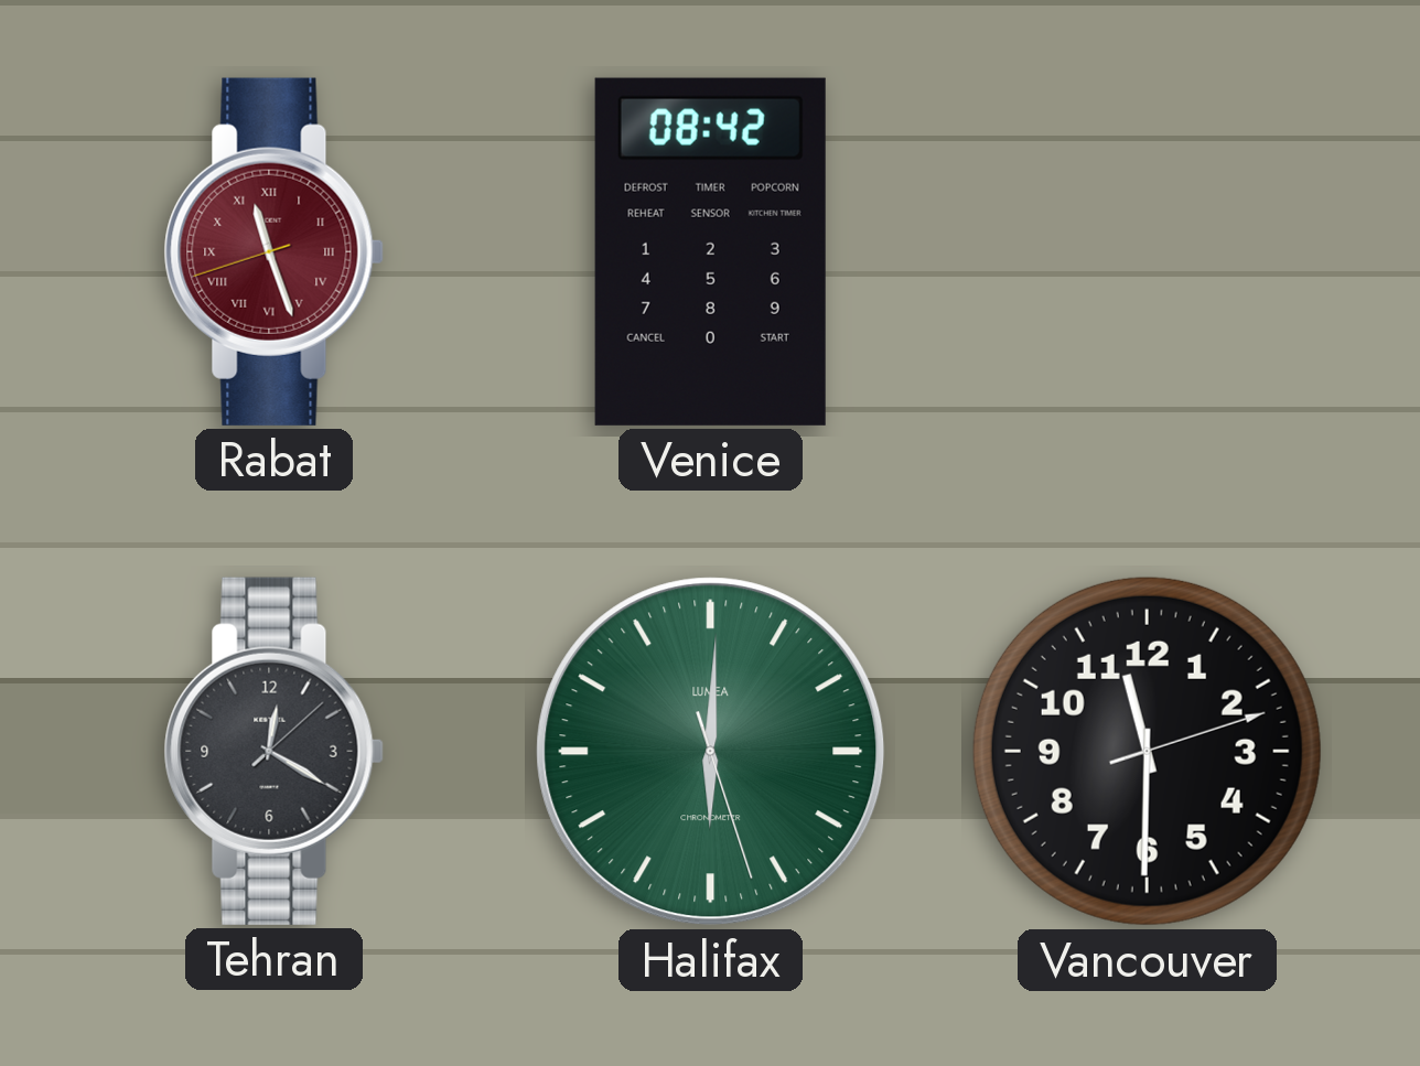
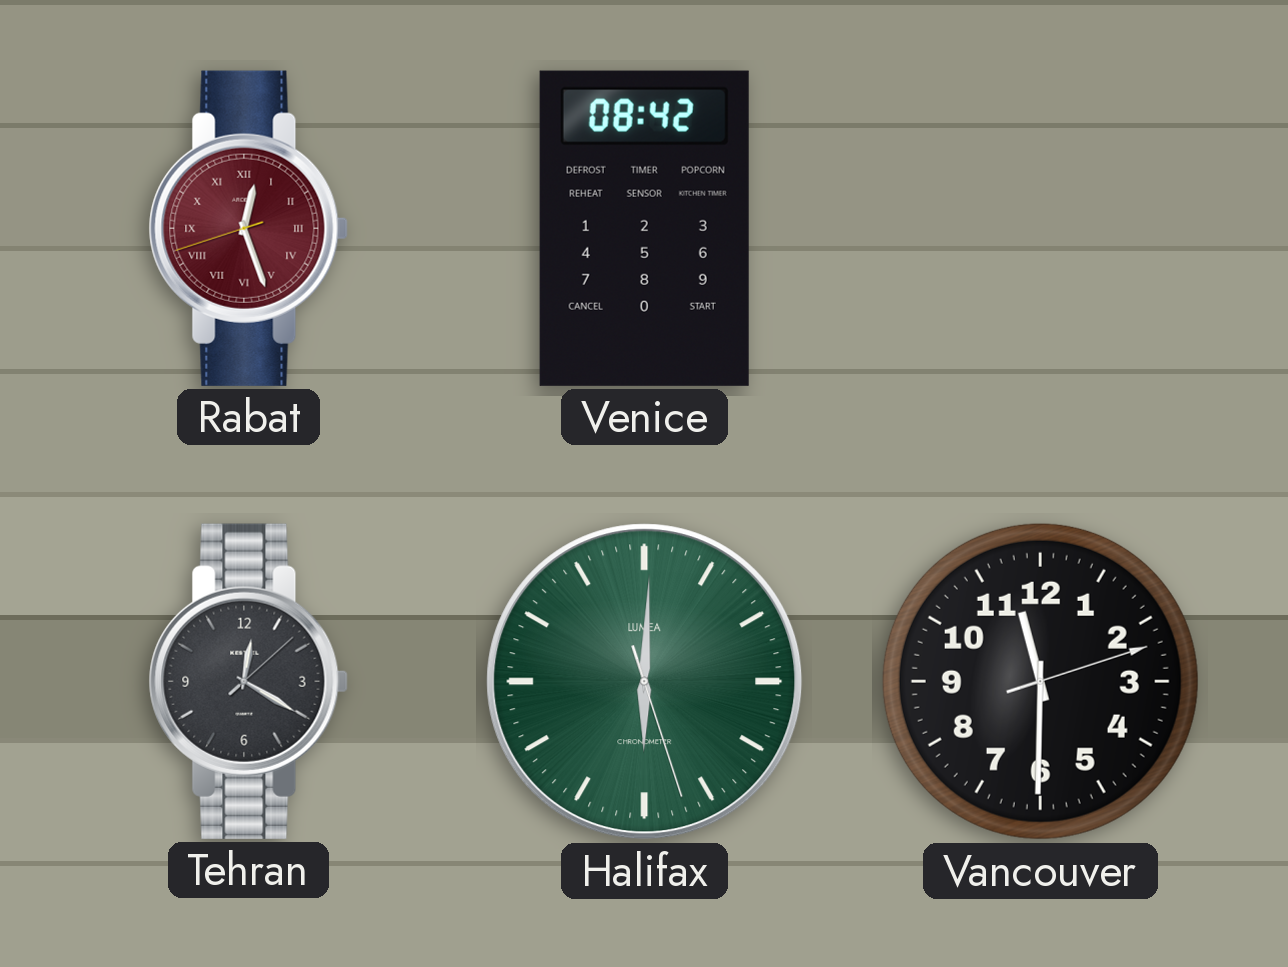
Rabat: 11:26 -> 12:26 (248, 228)
